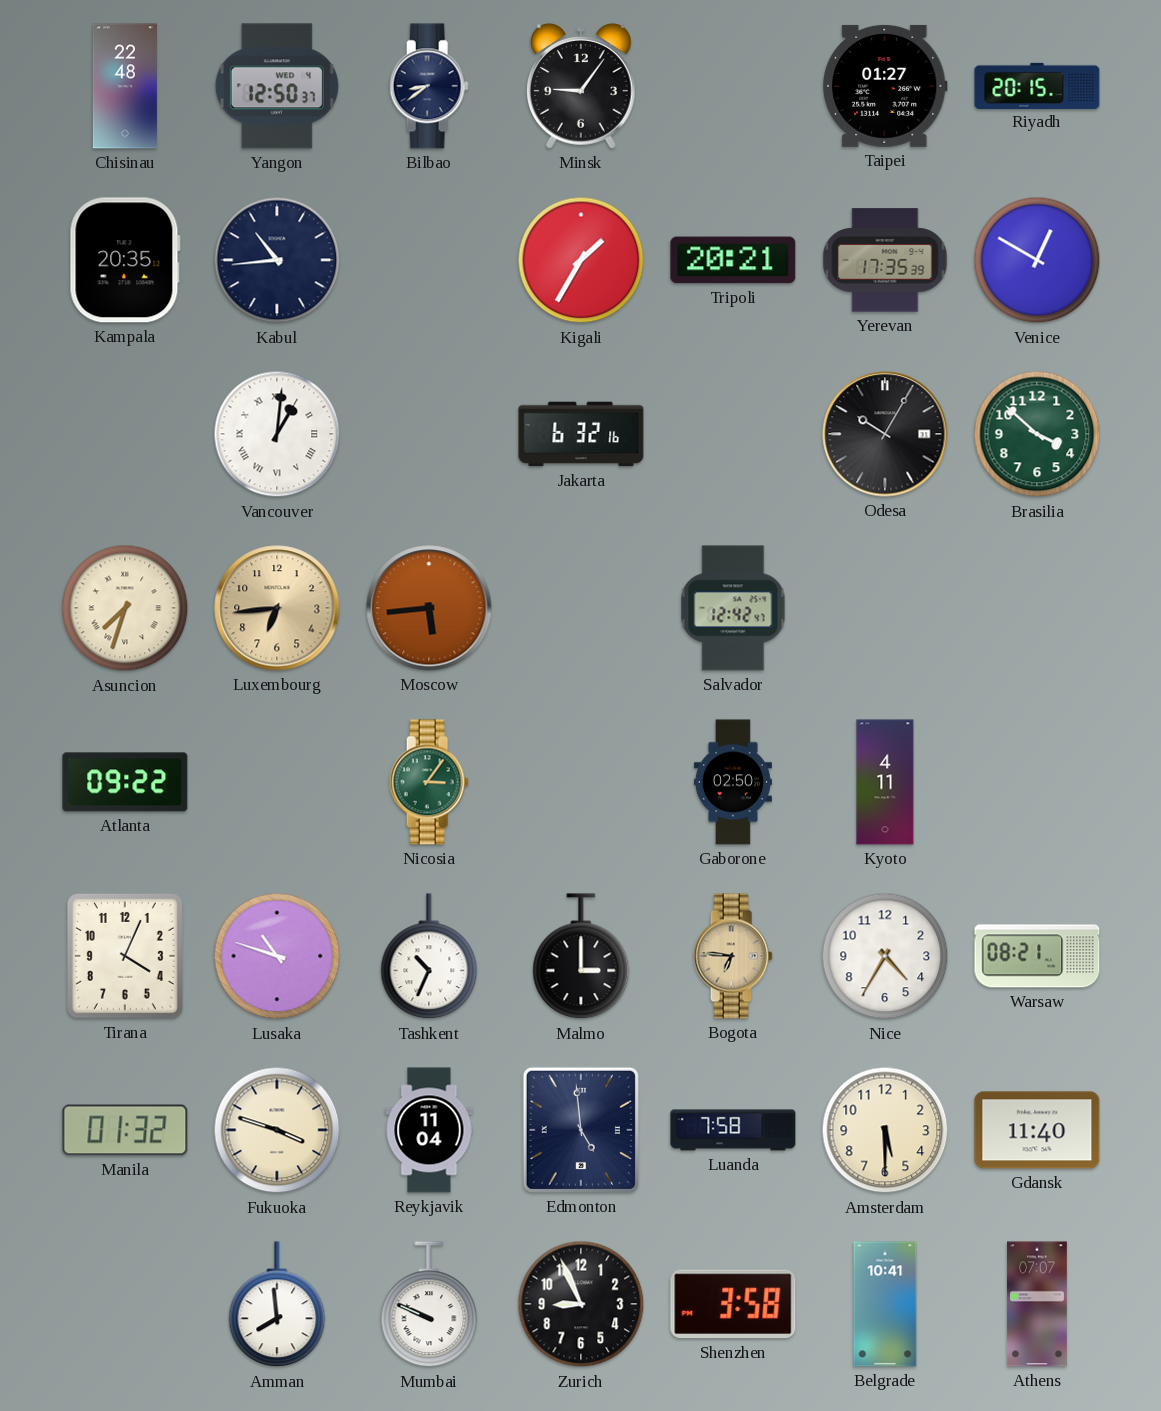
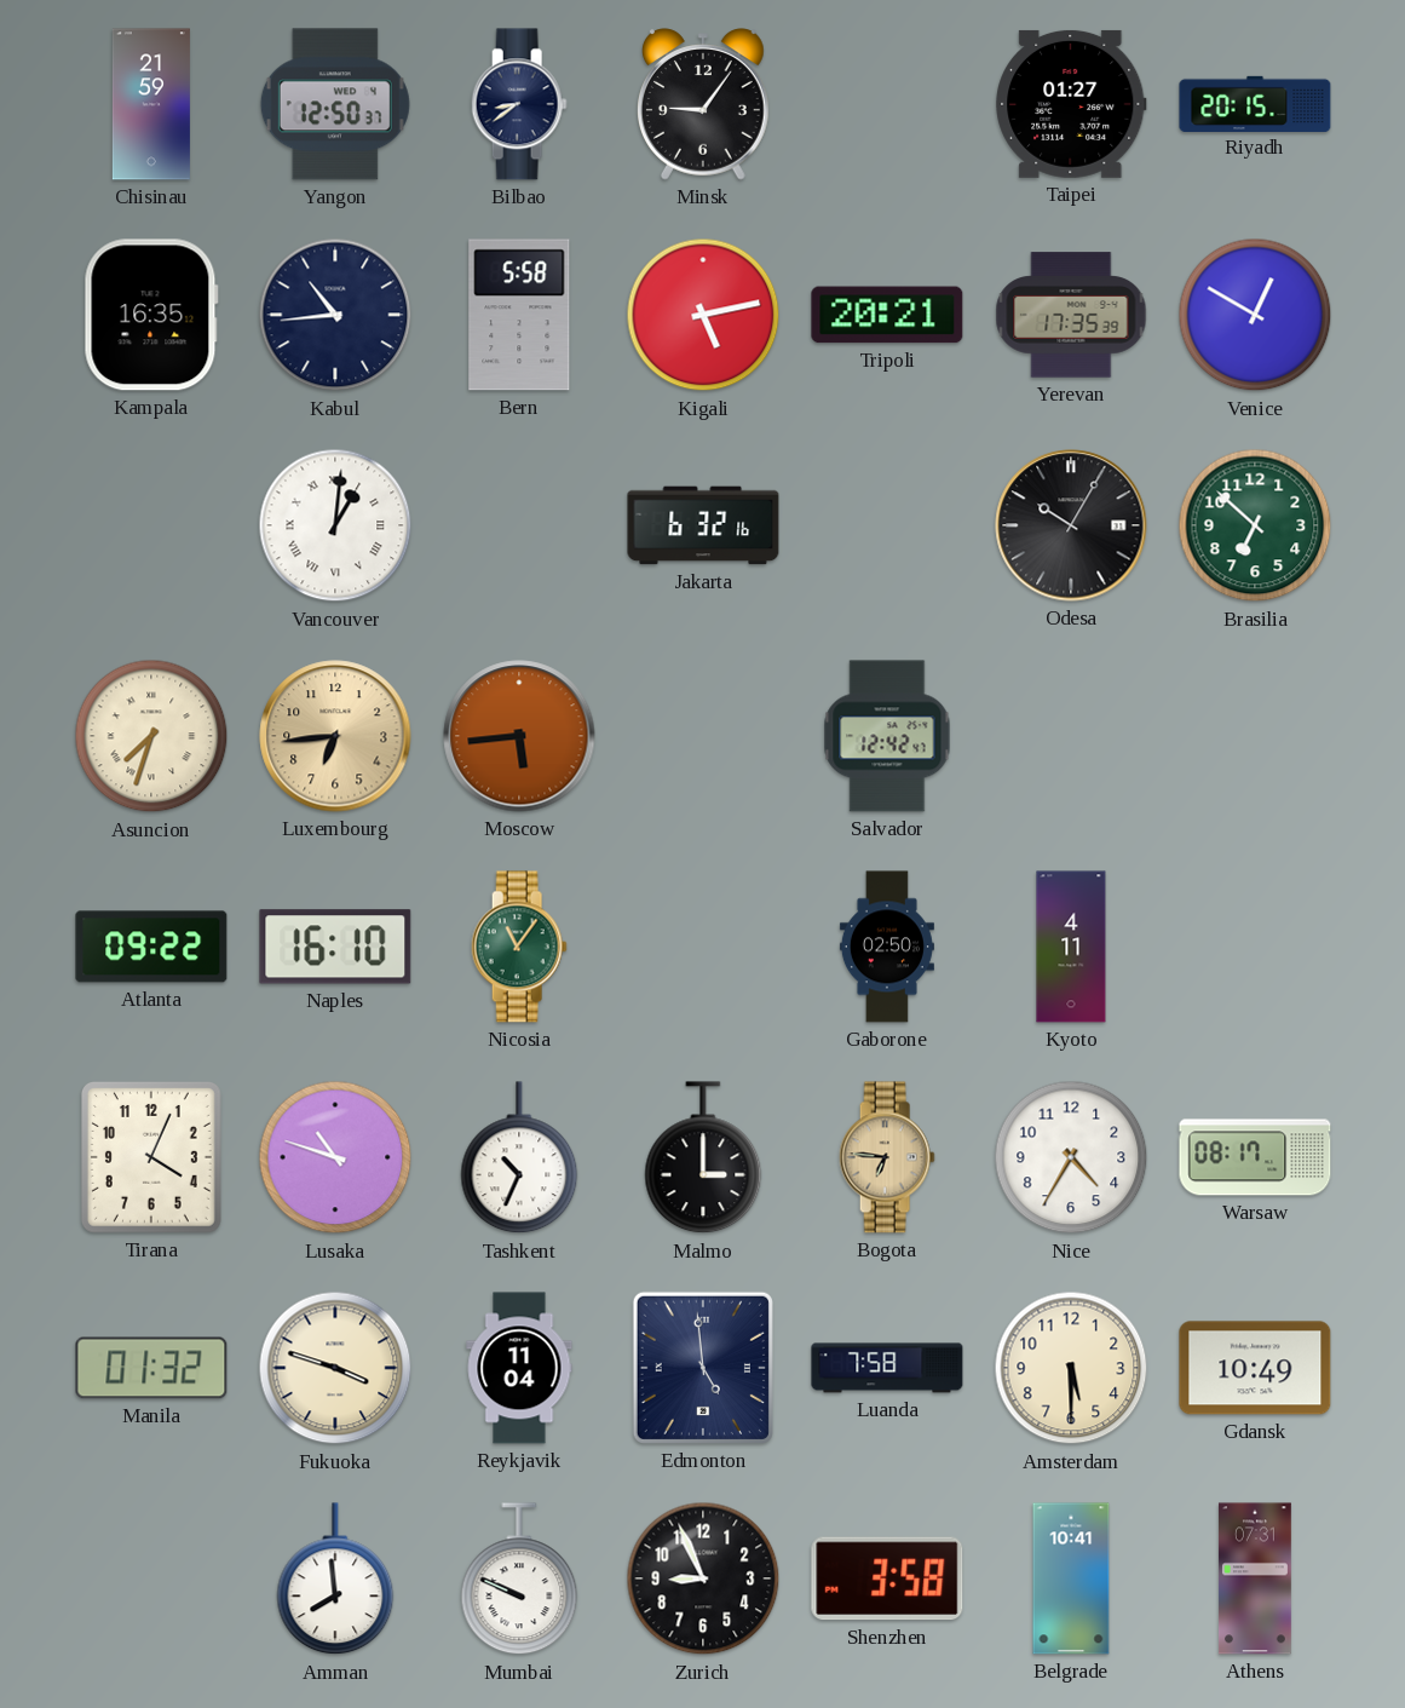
Chisinau: 22:48 -> 21:59 (151, 104)
Kampala: 20:35 -> 16:35 (151, 315)
Bern: none -> 5:58 (519, 315)
Kigali: 1:35 -> 5:13 (703, 315)
Brasilia: 3:52 -> 6:52 (1255, 525)
Naples: none -> 16:10 (335, 947)
Nicosia: 3:06 -> 11:06 (519, 947)
Warsaw: 08:21 -> 08:17 (1255, 1157)
Gdansk: 11:40 -> 10:49 (1255, 1368)
Athens: 07:07 -> 07:31 (1255, 1578)
